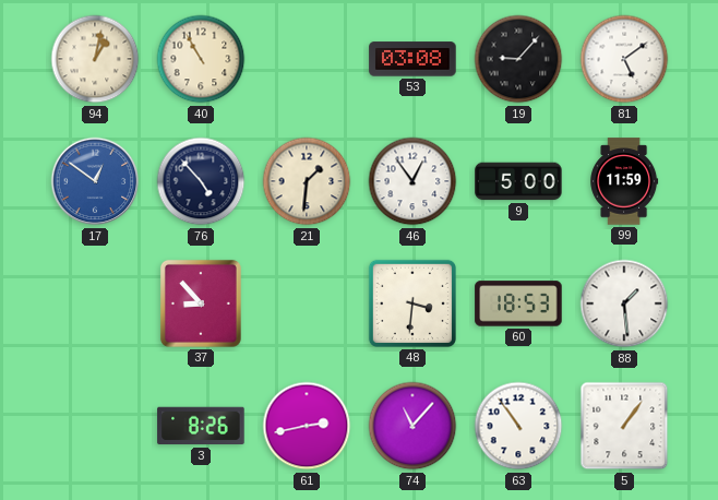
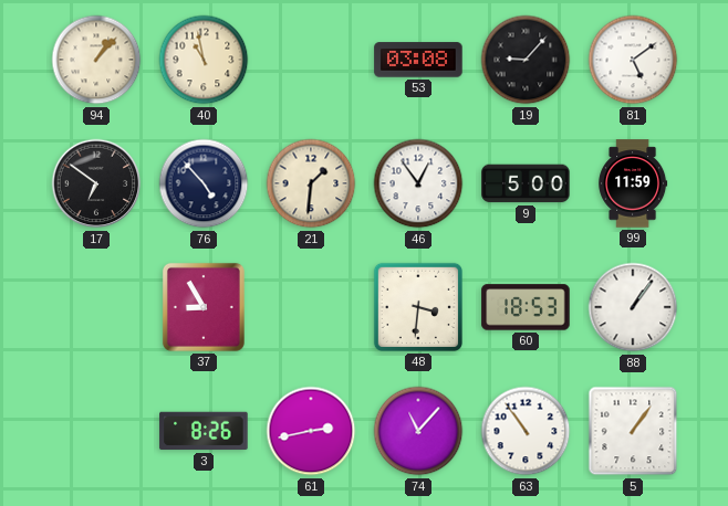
94: 1:02 -> 1:07 (96, 60)
40: 10:55 -> 10:58 (204, 60)
17: 12:51 -> 6:51 (96, 183)
17 dial: blue -> black (96, 183)
37: 8:53 -> 8:55 (204, 307)
88: 1:29 -> 1:06 (633, 307)
